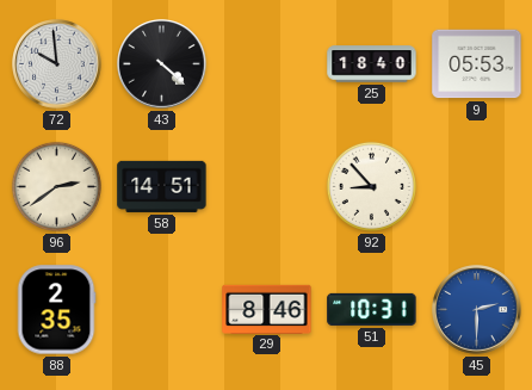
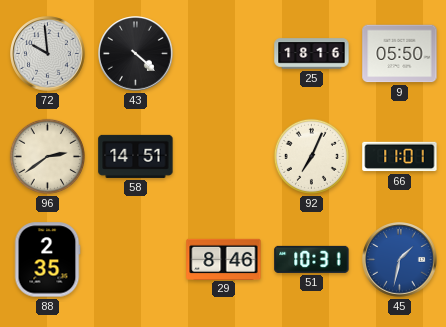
25: 18:40 -> 18:16 (312, 54)
9: 05:53 -> 05:50 (400, 54)
92: 8:53 -> 7:04 (311, 156)
66: none -> 11:01 (400, 157)
45: 2:30 -> 1:32 (400, 260)
